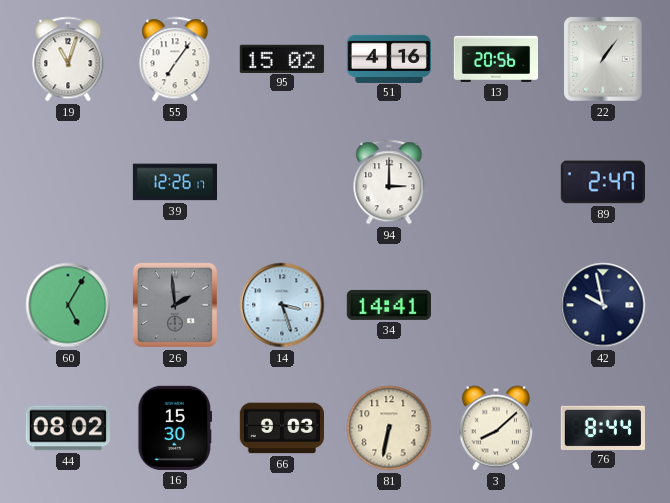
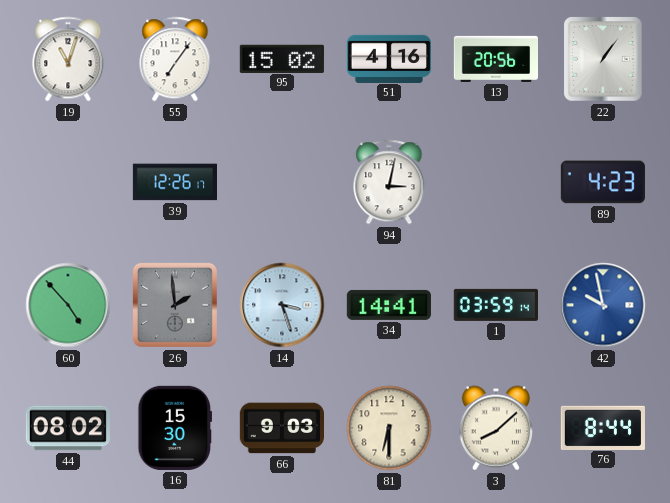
94: 3:00 -> 3:02 (389, 182)
89: 2:47 -> 4:23 (603, 182)
60: 5:05 -> 4:53 (68, 305)
1: none -> 03:59 (496, 305)
42 dial: navy -> blue (603, 305)
81: 6:32 -> 6:30 (389, 428)
